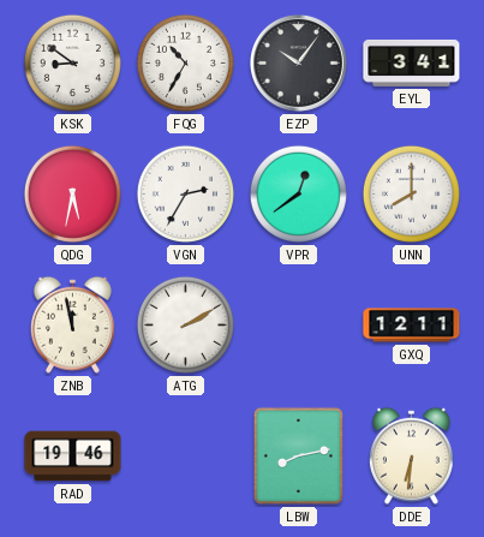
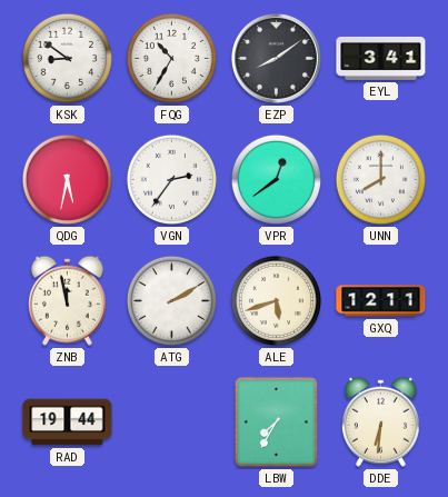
EZP: 10:06 -> 8:09 (276, 58)
VGN: 2:35 -> 2:36 (171, 179)
ALE: none -> 5:42 (276, 300)
RAD: 19:46 -> 19:44 (68, 423)
LBW: 8:13 -> 7:35 (276, 421)
